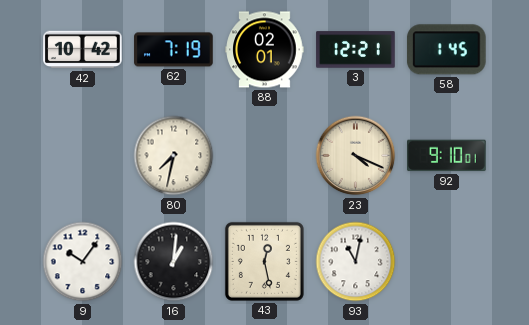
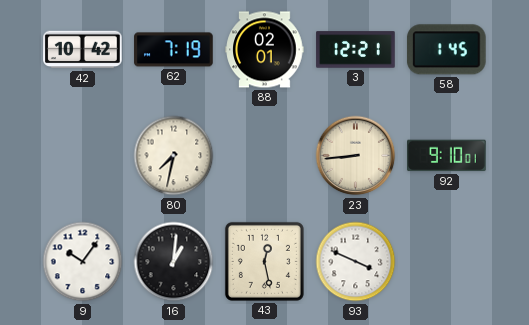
23: 4:19 -> 8:44 (356, 156)
93: 11:02 -> 3:49 (356, 262)
